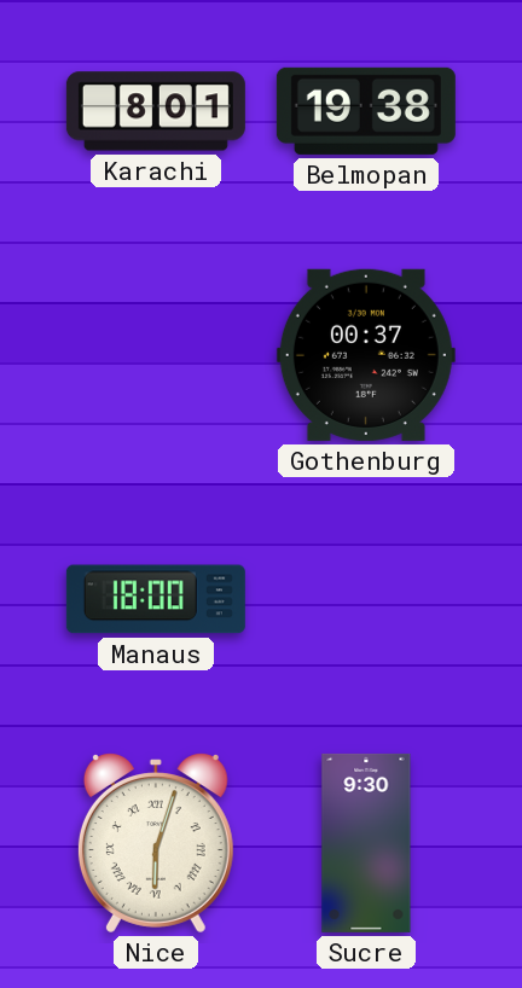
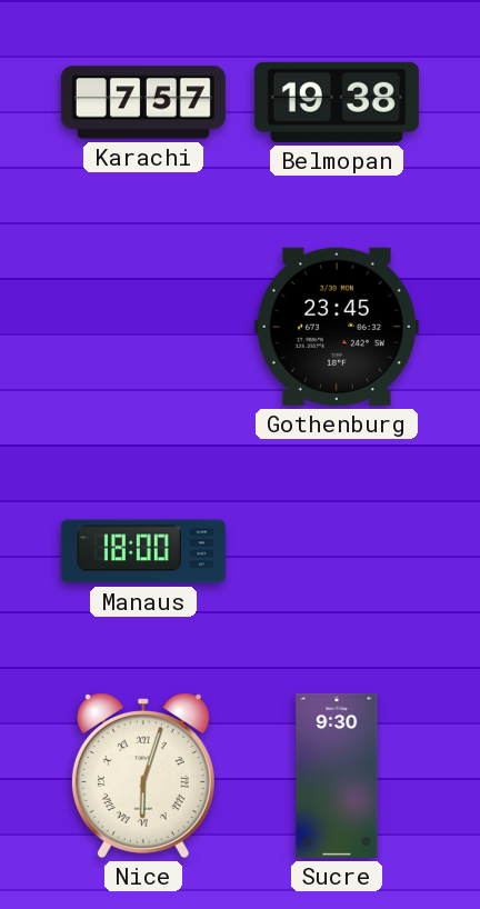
Karachi: 8:01 -> 7:57 (143, 102)
Gothenburg: 00:37 -> 23:45 (337, 327)
